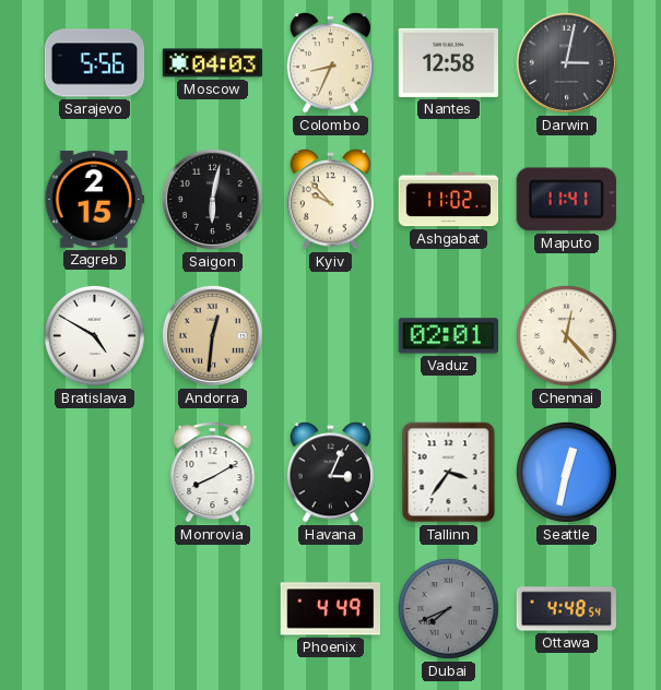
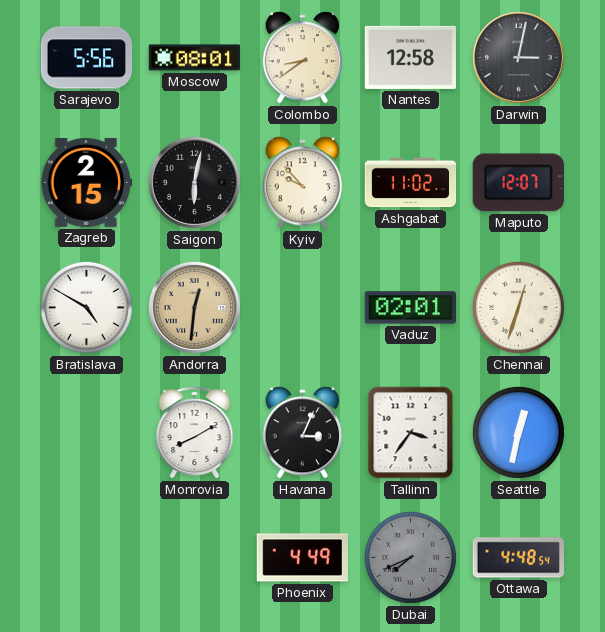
Moscow: 04:03 -> 08:01 (195, 58)
Colombo: 8:34 -> 8:39 (303, 58)
Maputo: 11:41 -> 12:07 (518, 183)
Chennai: 12:23 -> 12:33 (518, 307)
